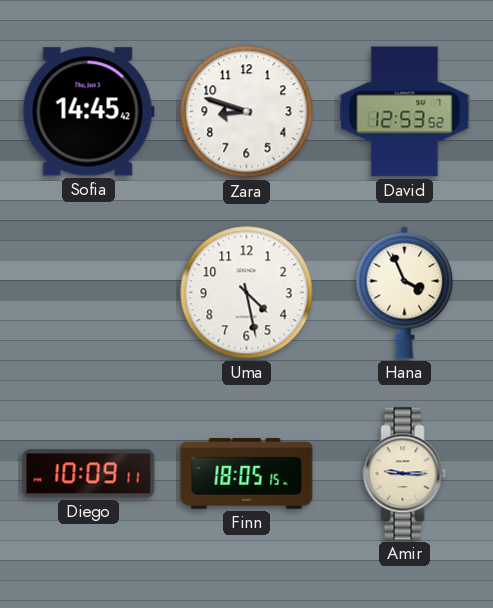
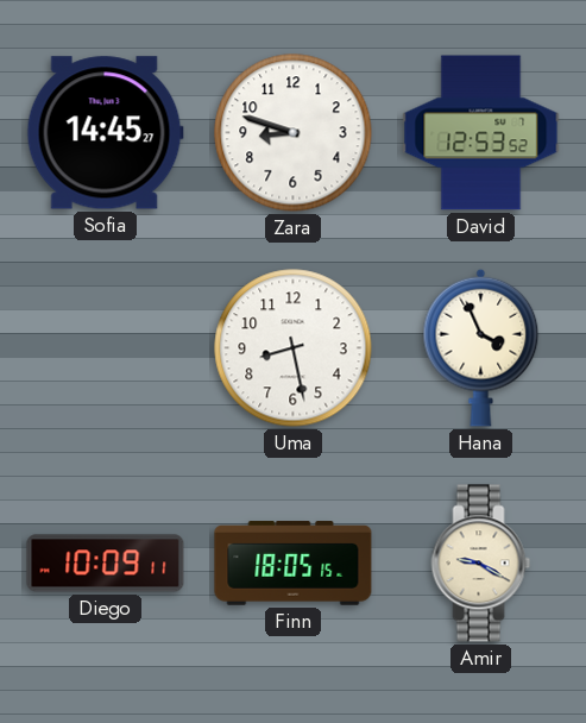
Sofia: 14:45:42 -> 14:45:27 (105, 133)
Uma: 4:28 -> 8:28 (294, 348)
Amir: 9:15 -> 9:20 (481, 564)
